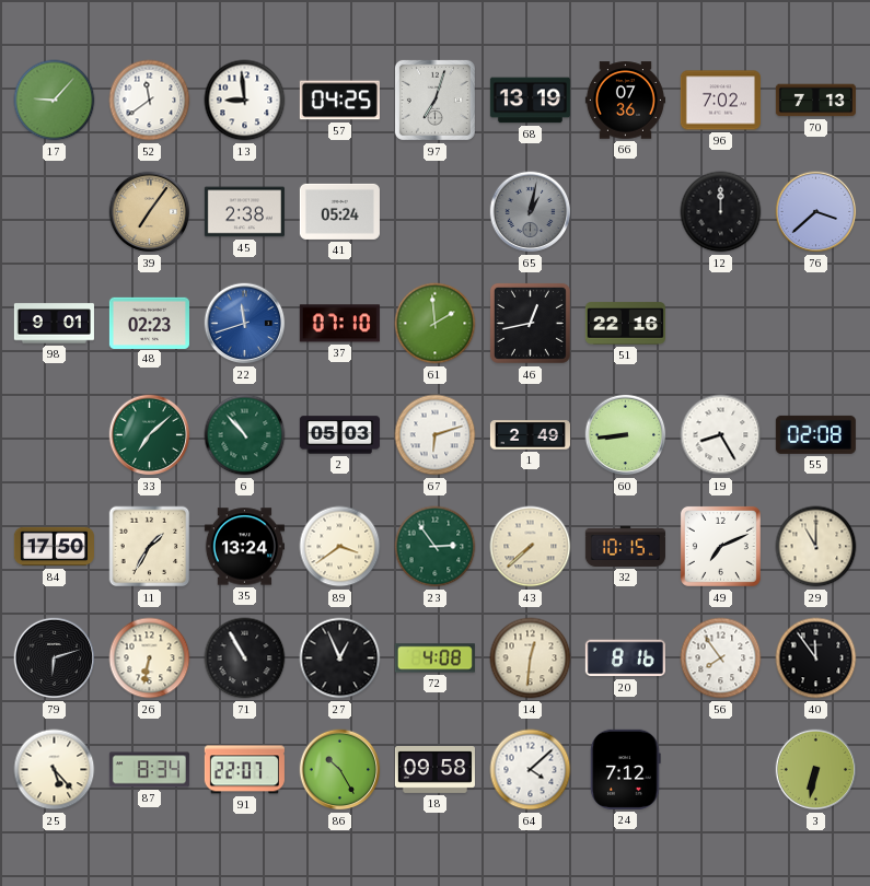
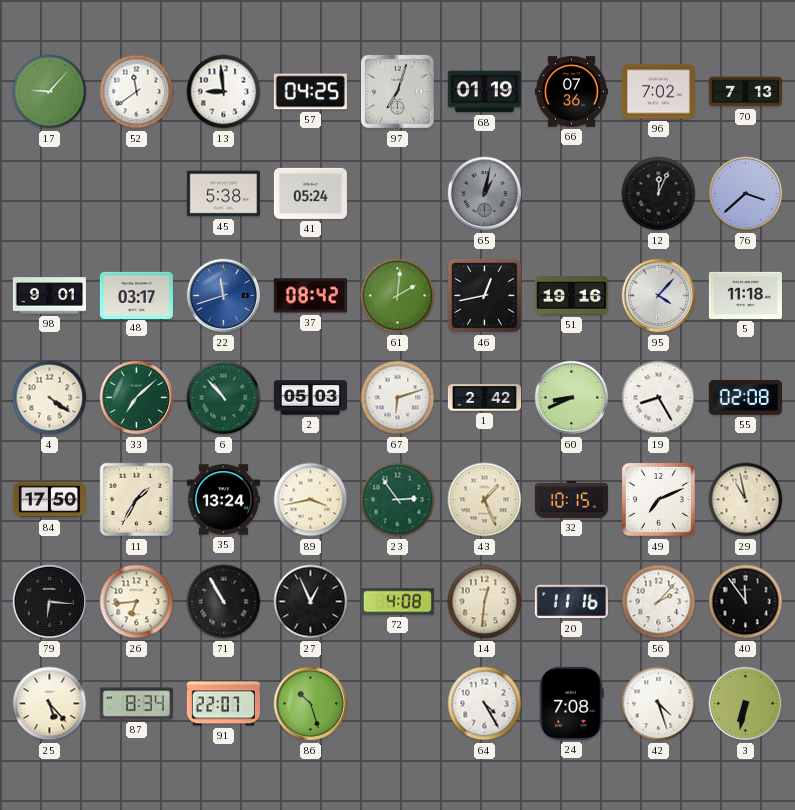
68: 13:19 -> 01:19 (484, 92)
39: 7:06 -> none (150, 212)
45: 2:38 -> 5:38 (223, 194)
12: 12:00 -> 12:04 (659, 194)
48: 02:23 -> 03:17 (136, 295)
37: 07:10 -> 08:42 (310, 296)
61: 1:59 -> 2:01 (398, 296)
51: 22:16 -> 19:16 (571, 296)
95: none -> 4:07 (659, 296)
5: none -> 11:18 (745, 295)
4: none -> 4:21 (50, 398)
1: 2:49 -> 2:42 (484, 398)
60: 8:44 -> 8:41 (572, 398)
89: 3:39 -> 3:43 (311, 500)
43: 7:38 -> 1:26 (485, 500)
29: 11:00 -> 10:58 (746, 500)
79: 6:12 -> 6:16 (50, 602)
26: 6:32 -> 6:44 (137, 602)
20: 8:16 -> 11:16 (571, 602)
56: 7:54 -> 2:07 (659, 602)
86: 10:25 -> 10:27 (311, 704)
18: 09:58 -> none (434, 770)
64: 4:08 -> 4:25 (485, 704)
24: 7:12 -> 7:08 (572, 703)
42: none -> 4:27 (659, 704)
